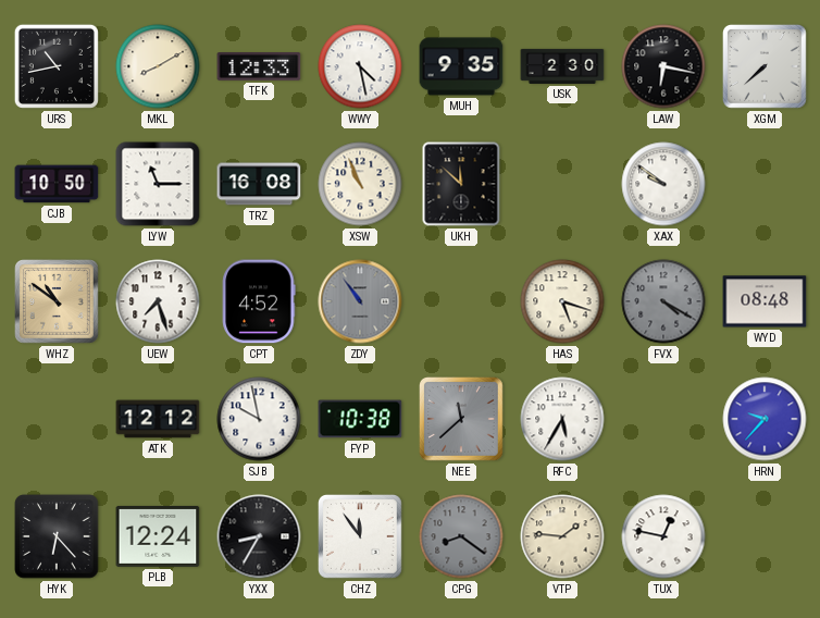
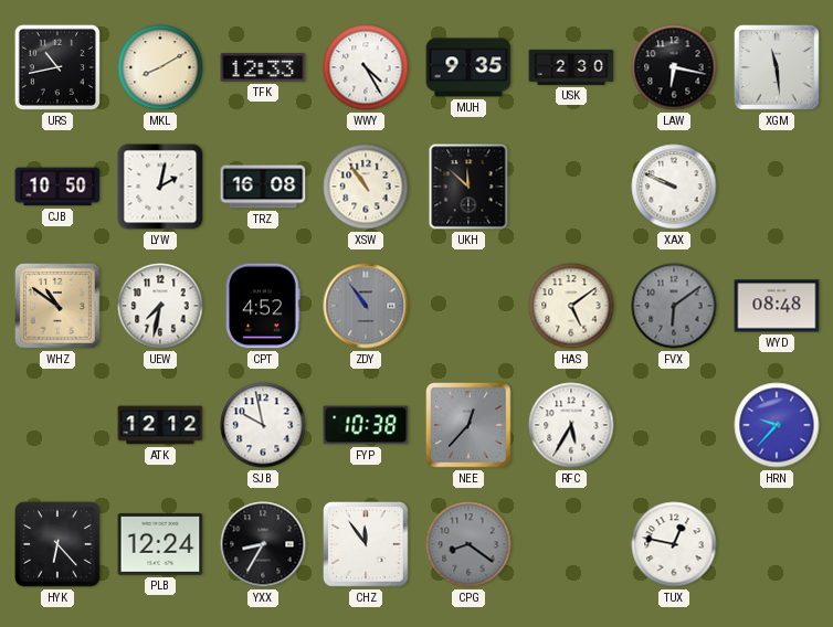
WWY: 4:28 -> 4:25 (366, 67)
XGM: 7:38 -> 11:29 (778, 68)
LYW: 11:15 -> 2:02 (160, 187)
XSW: 10:56 -> 10:54 (366, 187)
XAX: 9:51 -> 9:49 (674, 187)
UEW: 7:27 -> 7:32 (160, 306)
HAS: 5:18 -> 5:09 (571, 306)
FVX: 4:20 -> 6:09 (674, 306)
NEE: 11:38 -> 12:37 (470, 426)
VTP: 1:46 -> none (562, 536)
